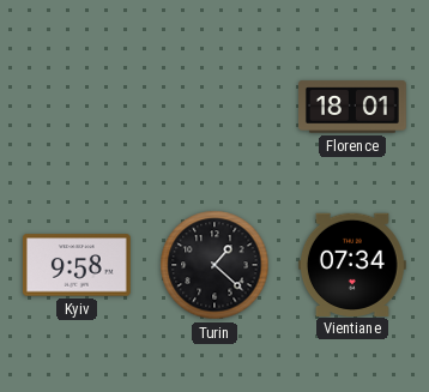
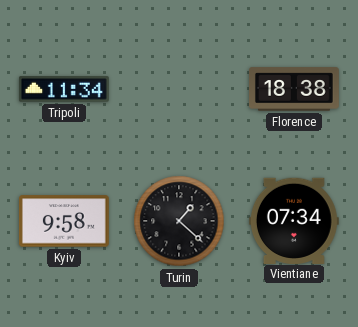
Tripoli: none -> 11:34 (64, 89)
Florence: 18:01 -> 18:38 (295, 89)
